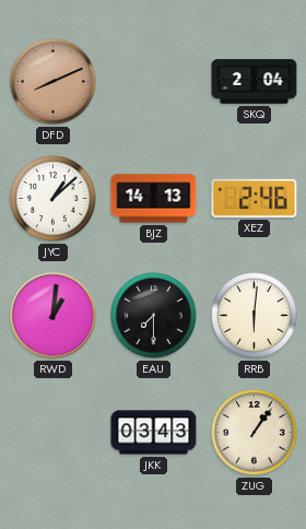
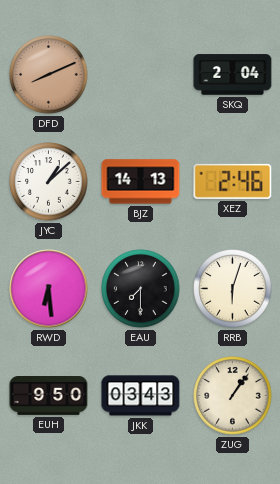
RWD: 1:01 -> 6:29 (49, 289)
RRB: 6:01 -> 6:03 (233, 289)
EUH: none -> 9:50 (49, 396)
